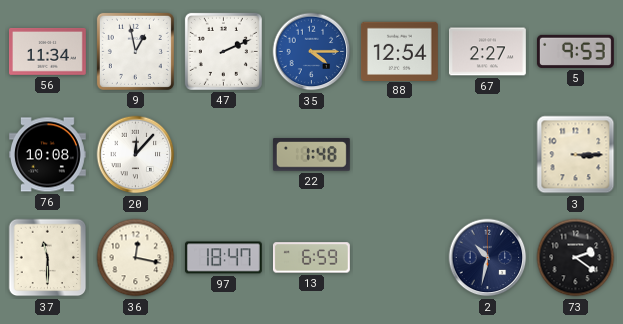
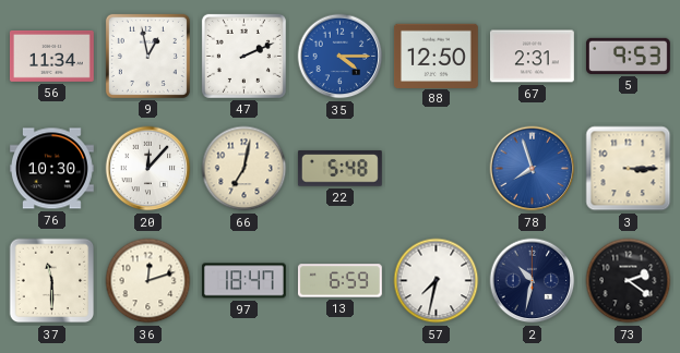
88: 12:54 -> 12:50 (436, 56)
67: 2:27 -> 2:31 (532, 57)
76: 10:08 -> 10:30 (51, 169)
66: none -> 7:02 (244, 169)
22: 1:48 -> 5:48 (339, 169)
78: none -> 7:57 (533, 169)
36: 12:17 -> 12:12 (148, 281)
57: none -> 7:32 (437, 281)
